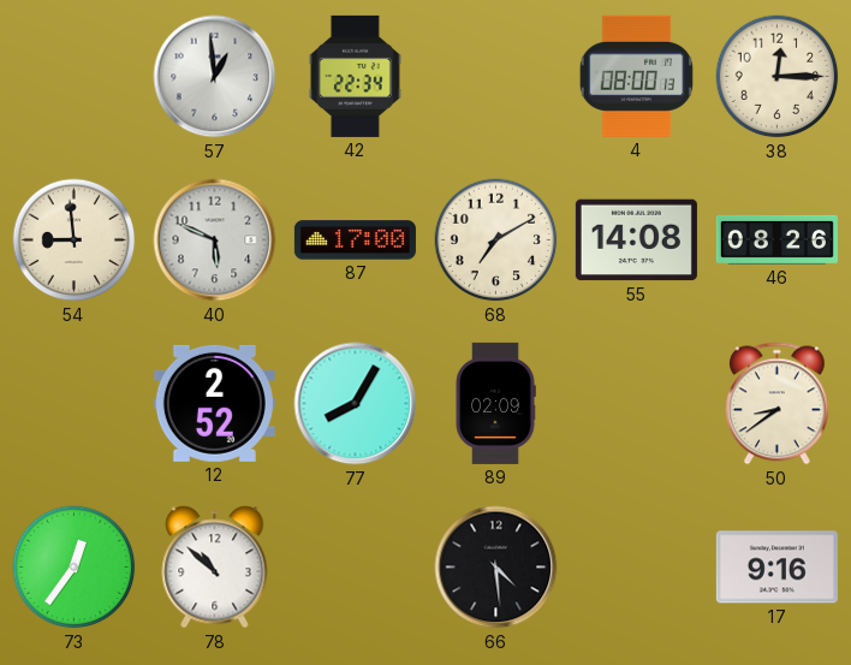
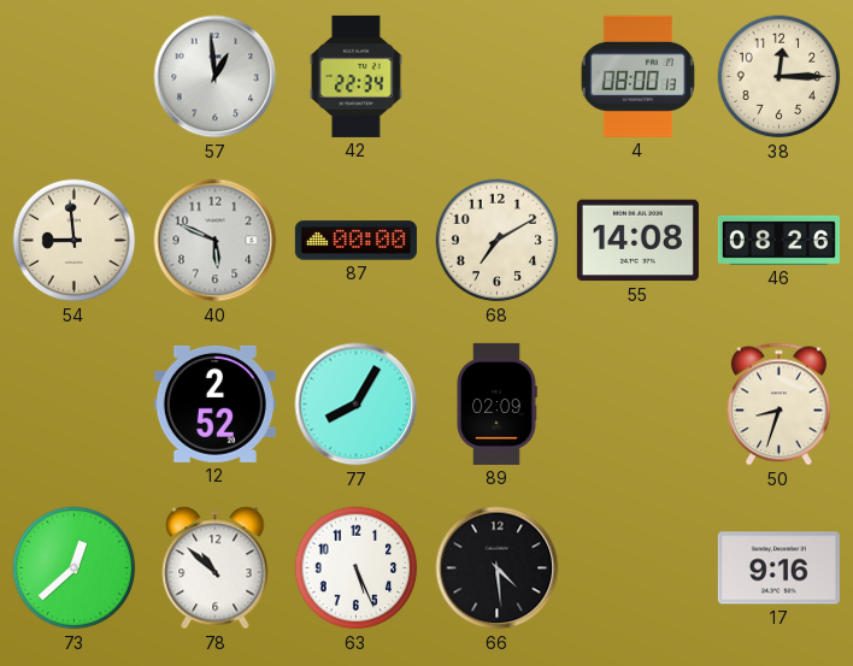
87: 17:00 -> 00:00 (355, 241)
50: 8:39 -> 8:33 (778, 405)
73: 12:36 -> 12:38 (75, 568)
63: none -> 5:26 (357, 568)
